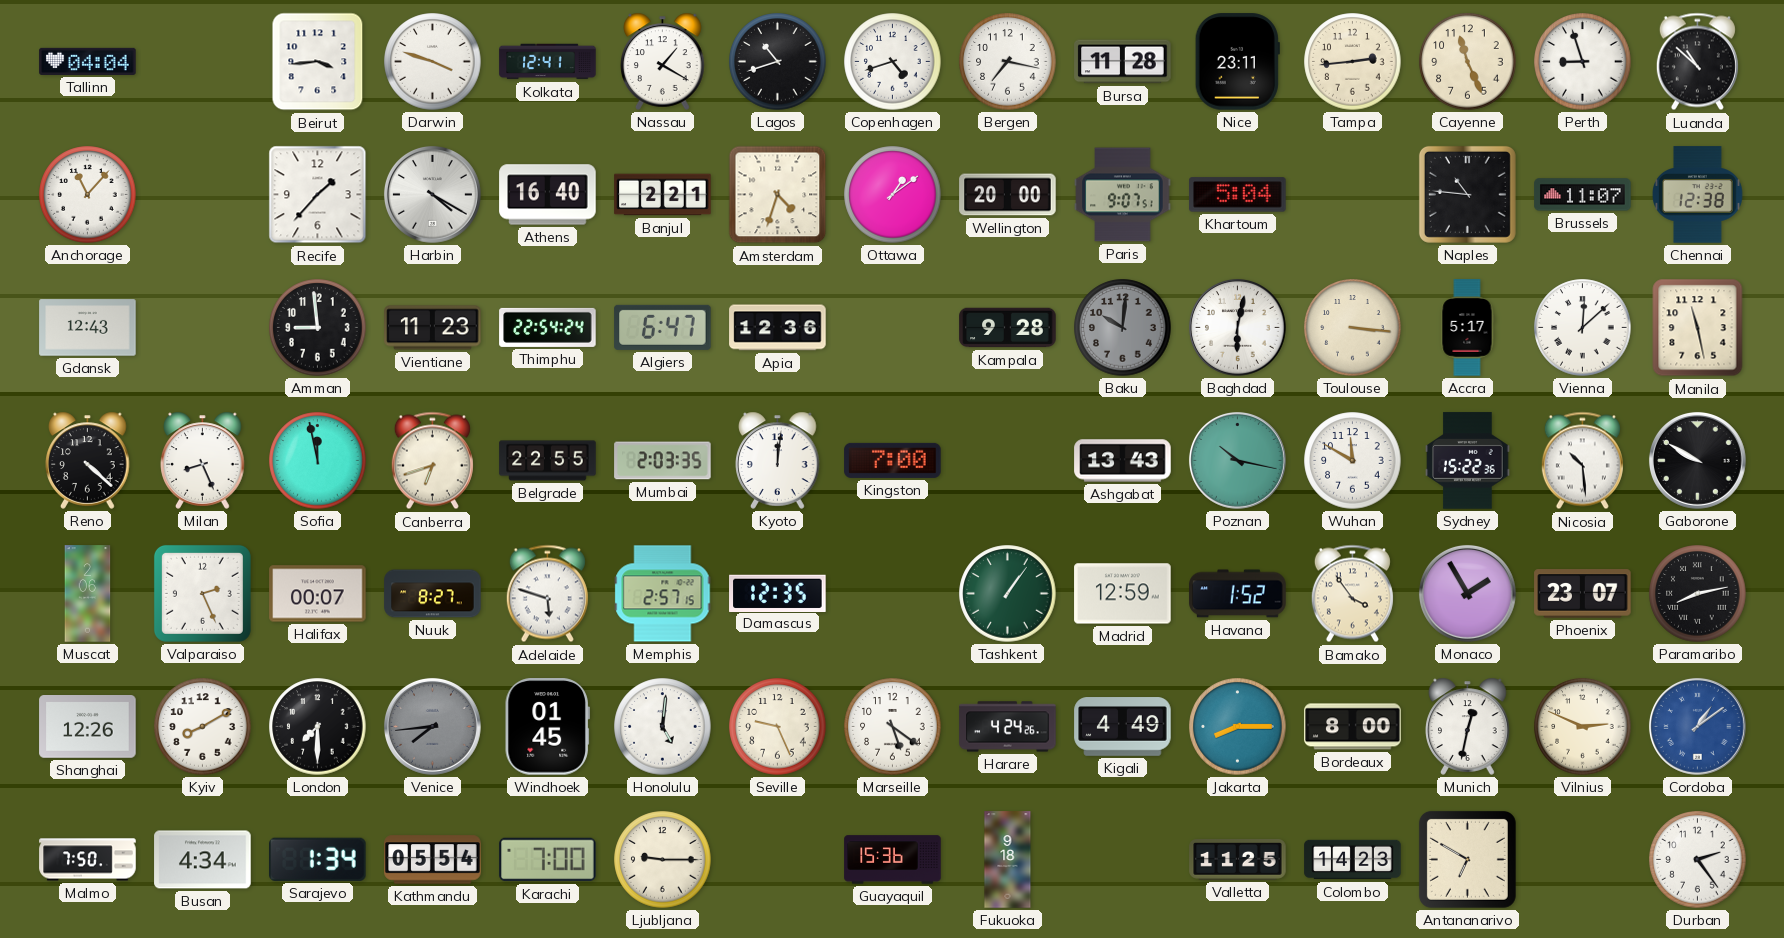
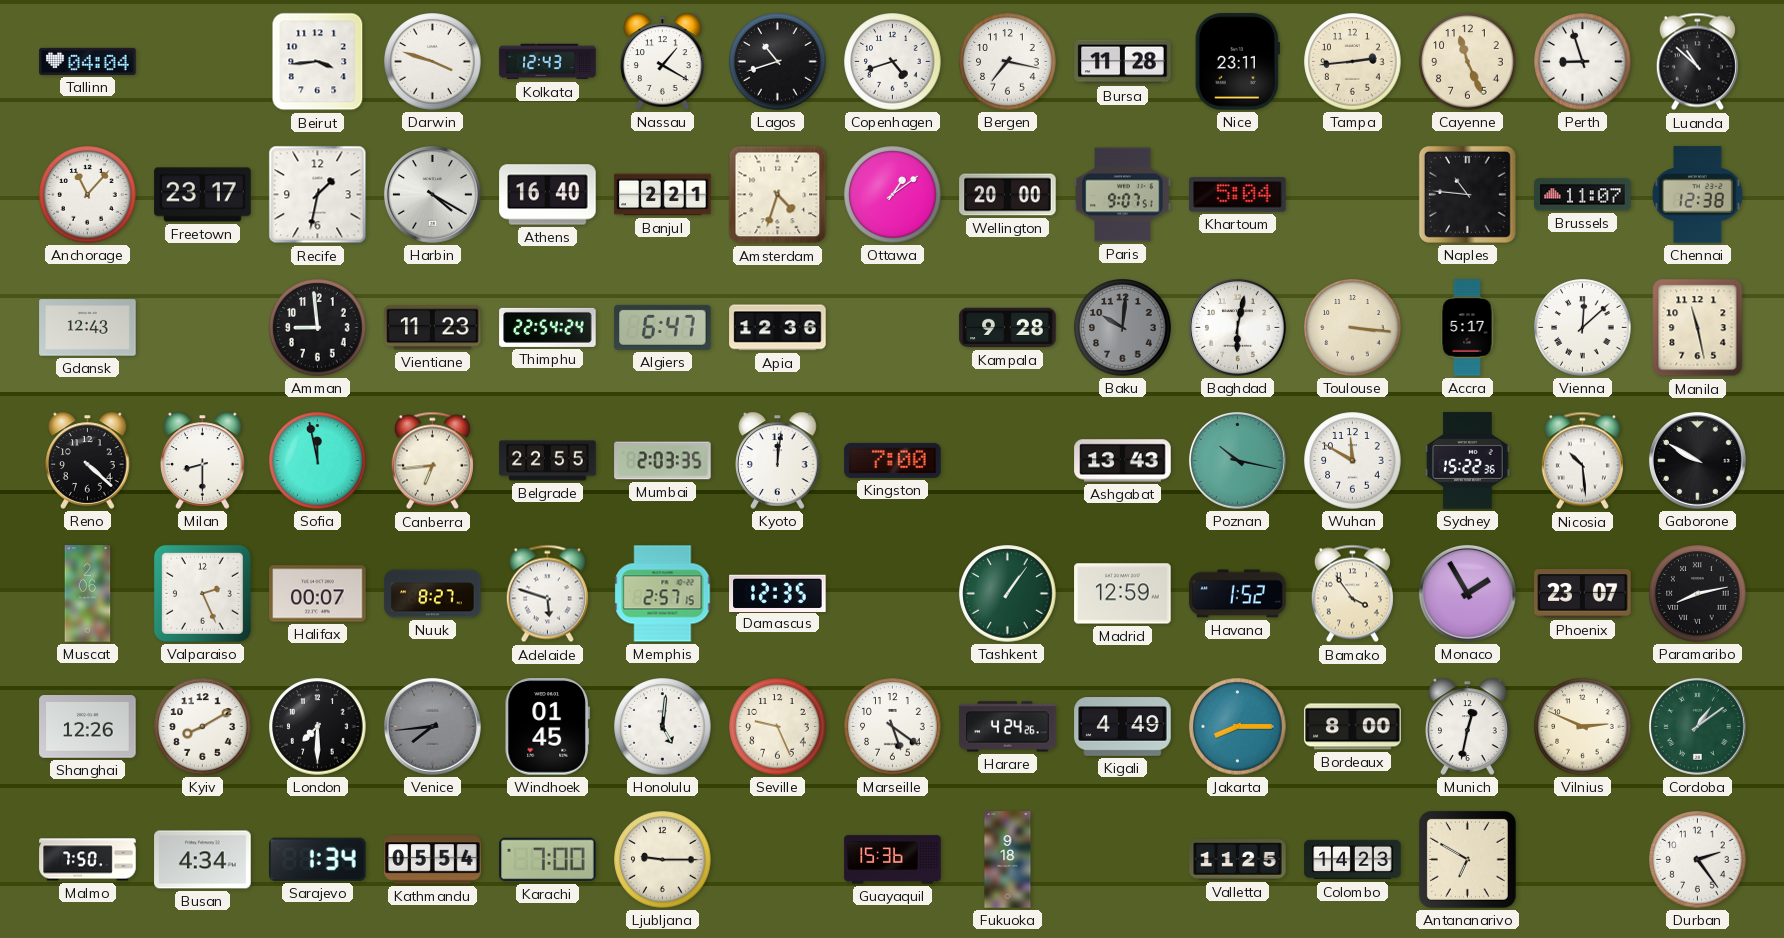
Kolkata: 12:41 -> 12:43 (548, 62)
Freetown: none -> 23:17 (203, 195)
Recife: 1:37 -> 1:32 (318, 195)
Milan: 8:26 -> 8:30 (203, 460)
Canberra: 6:42 -> 6:44 (432, 461)
Cordoba dial: blue -> green (1697, 726)
